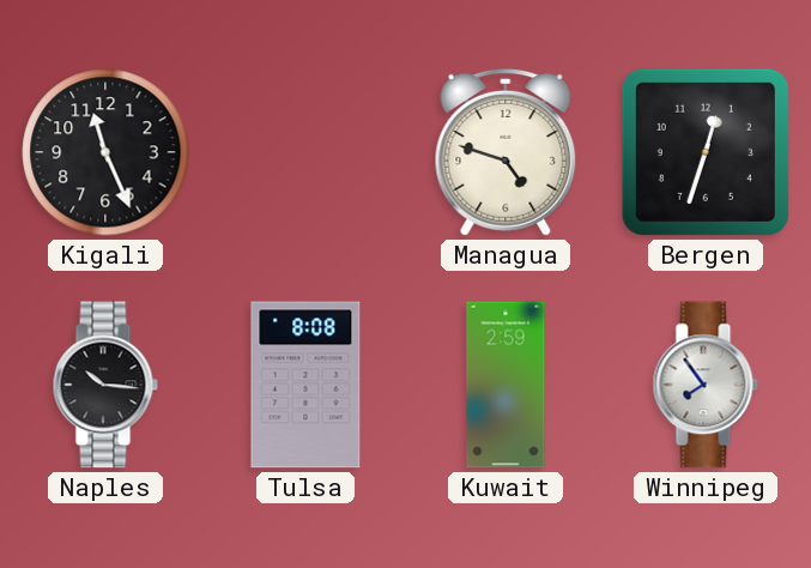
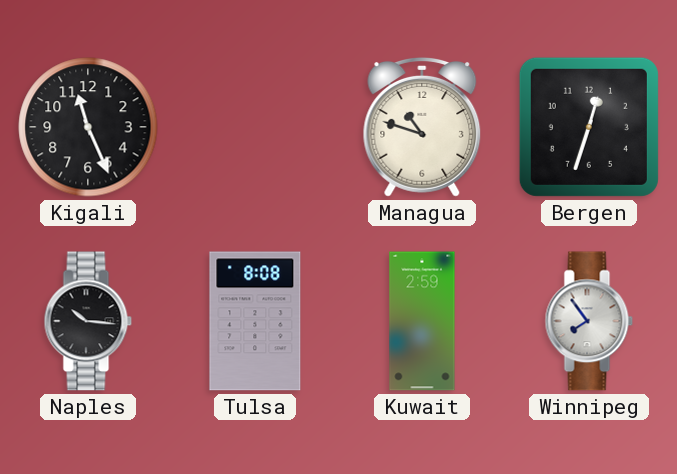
Managua: 4:48 -> 10:48 (422, 127)
